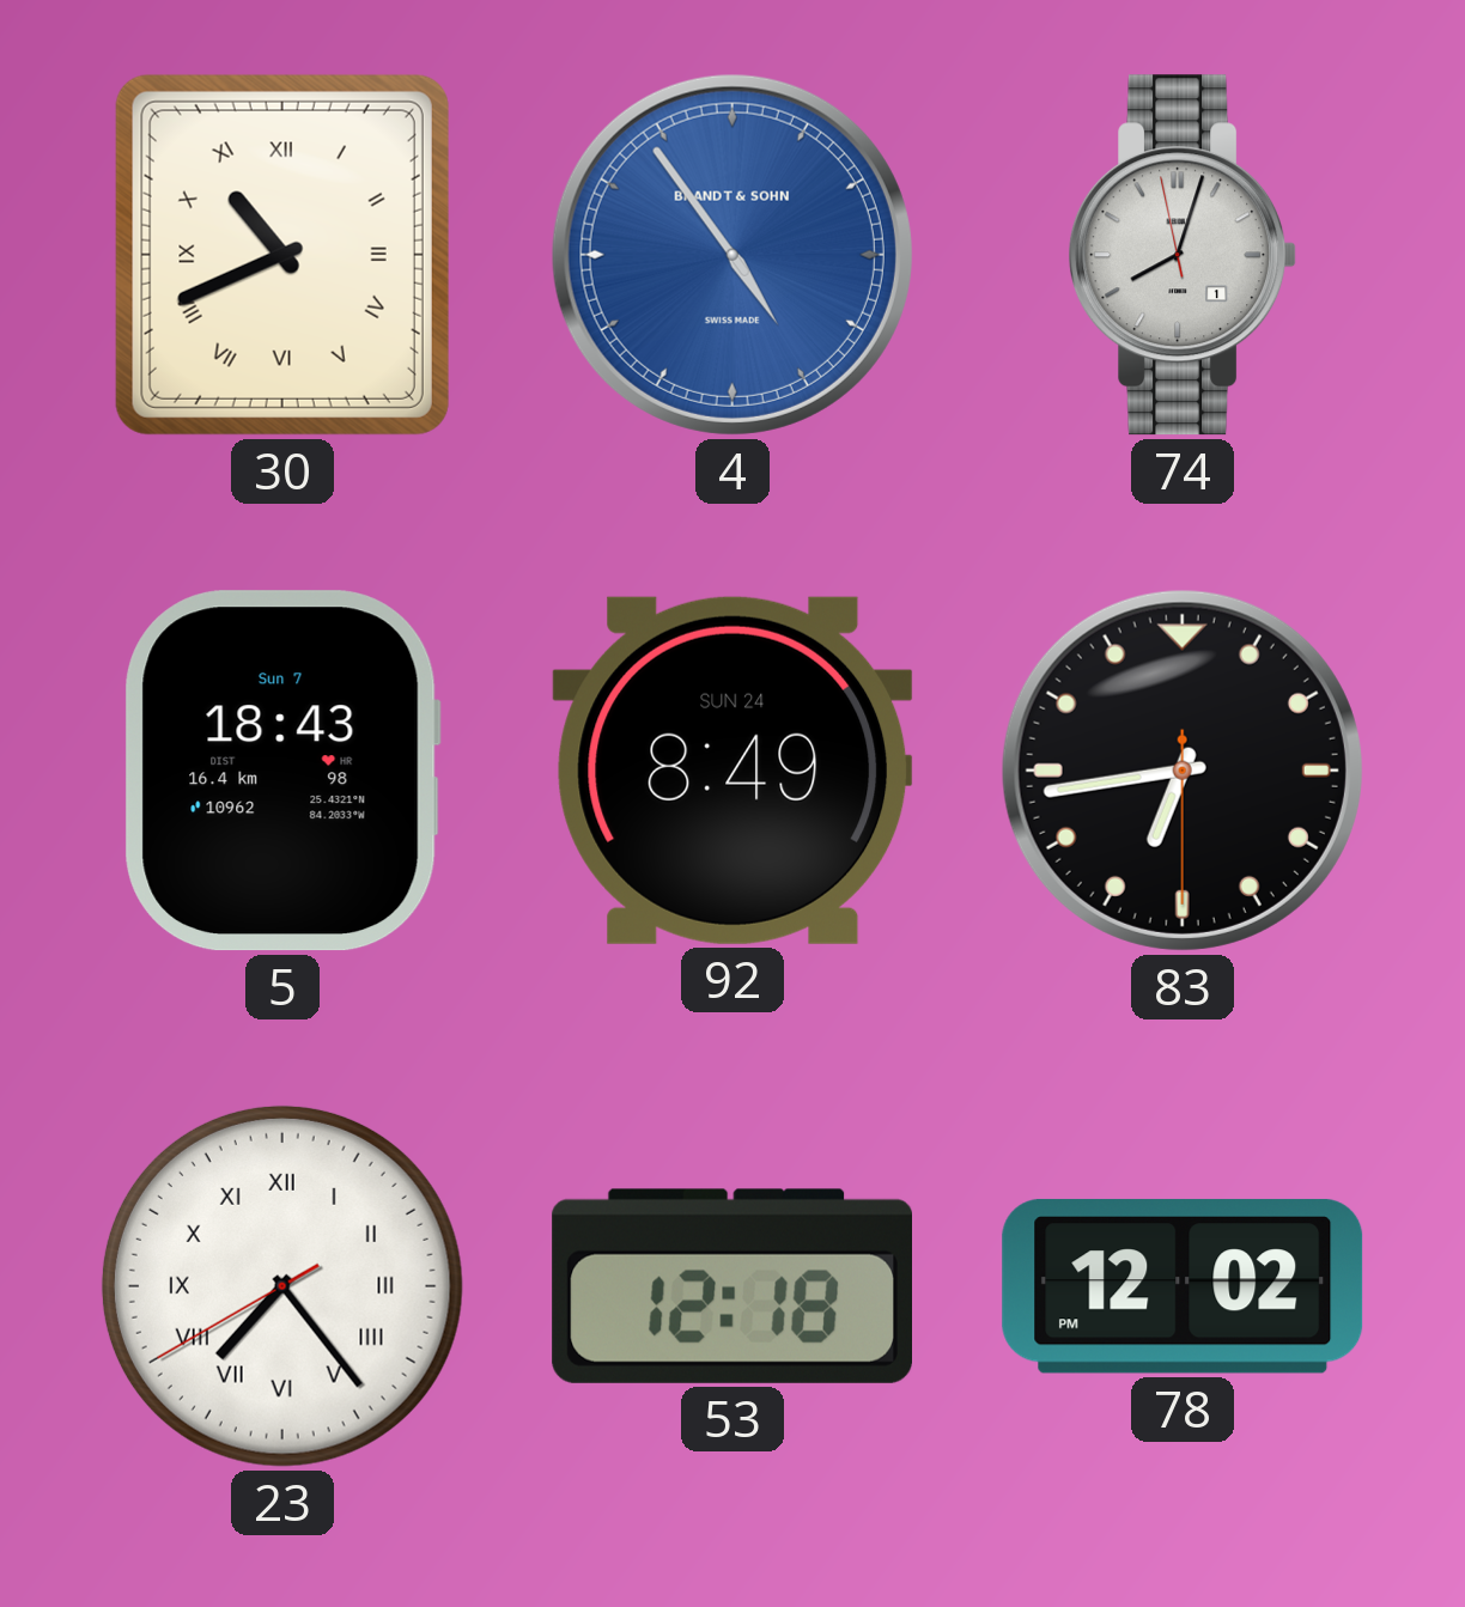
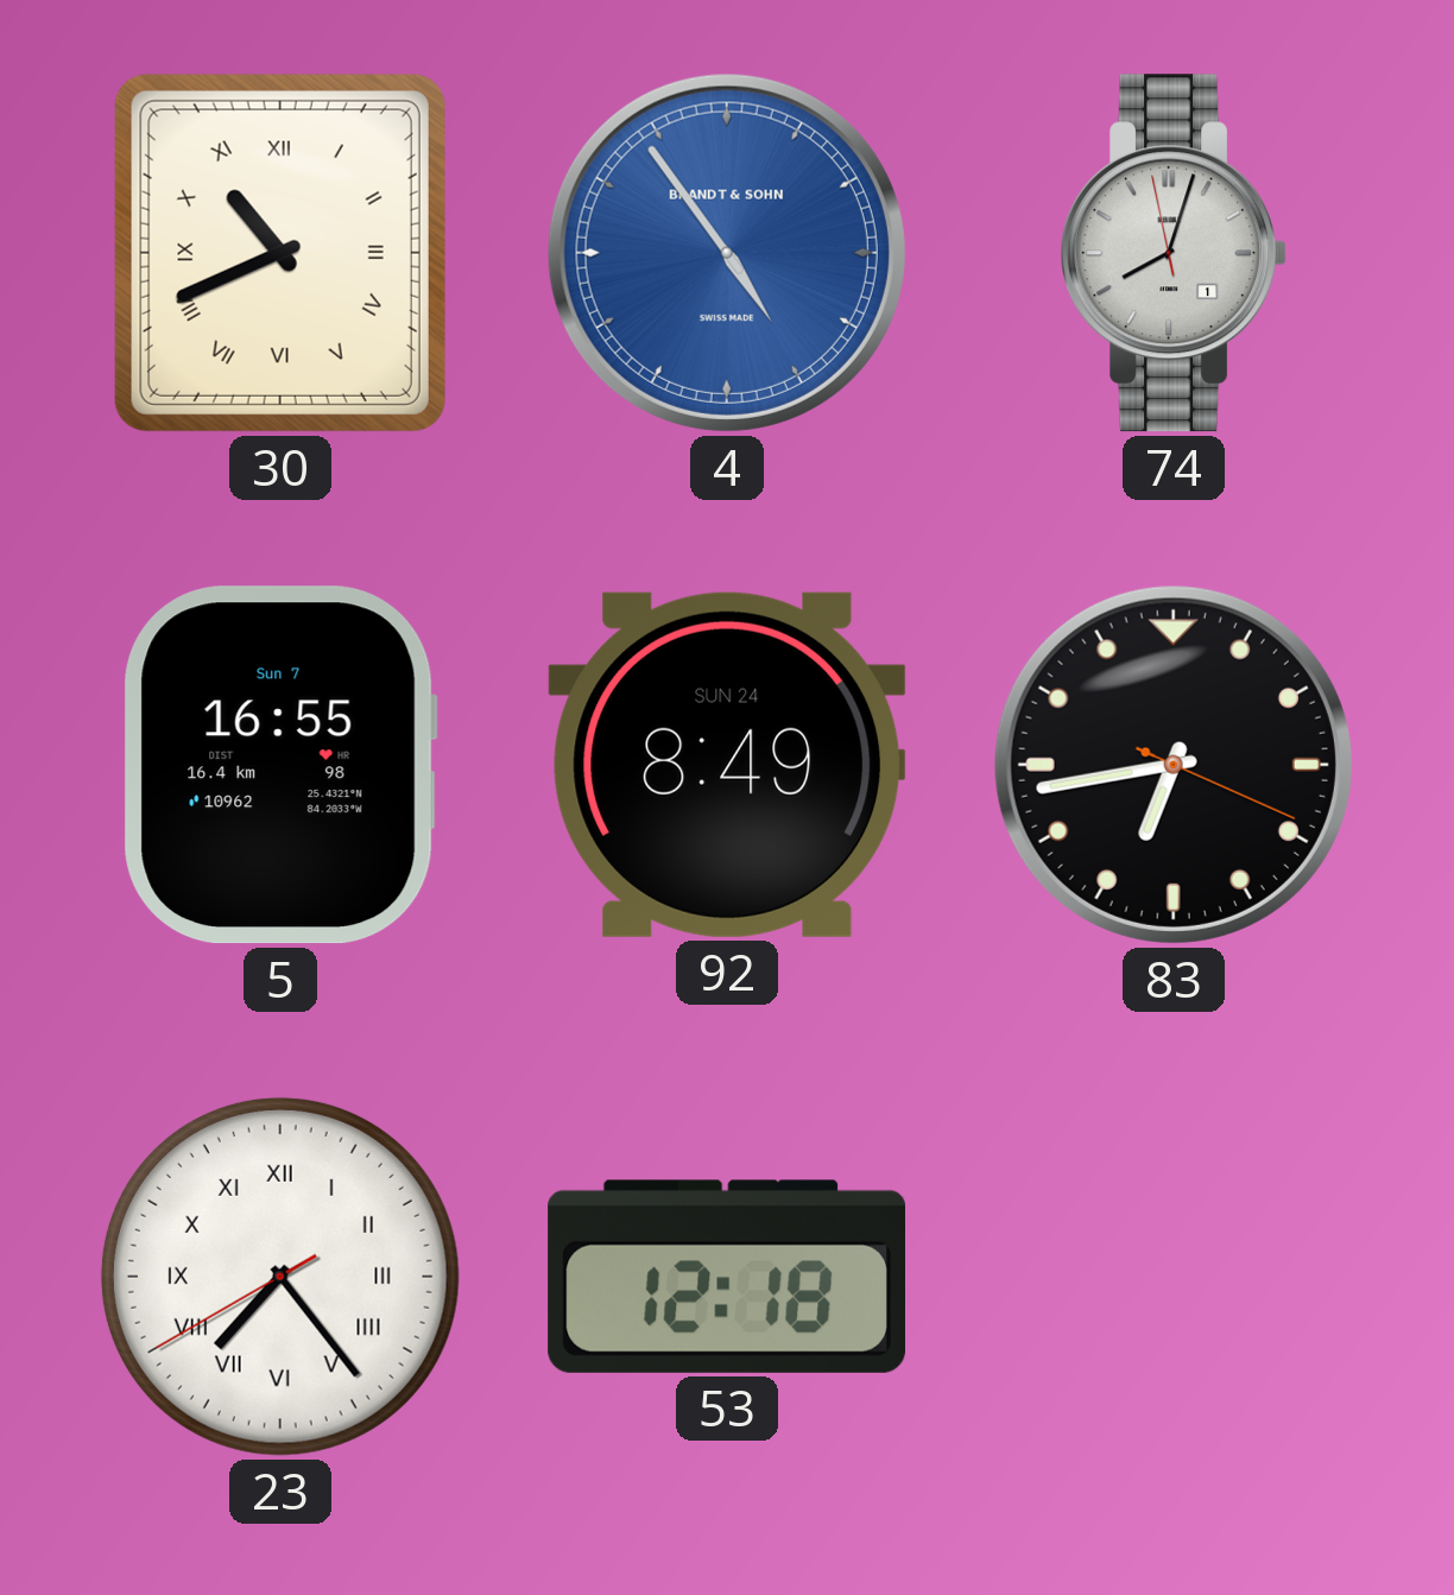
5: 18:43 -> 16:55 (280, 765)
83: 6:43:30 -> 6:43:19 (1174, 765)
78: 12:02 -> none (1183, 1286)
